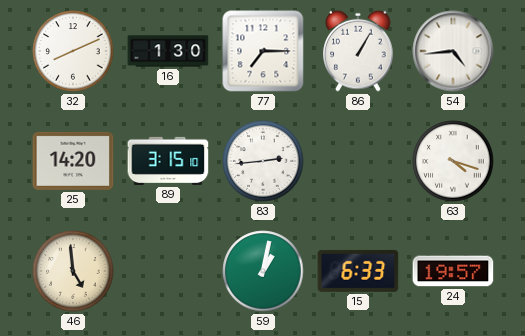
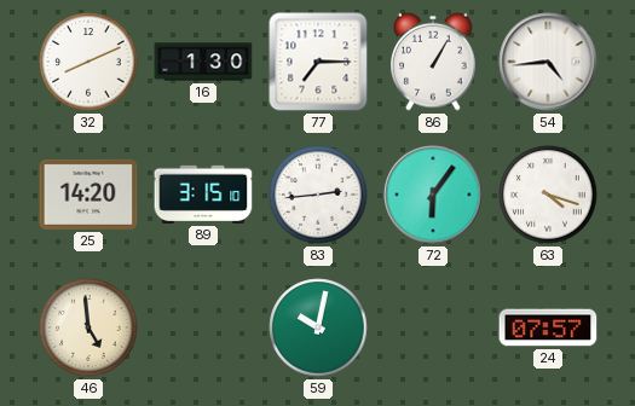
72: none -> 6:06 (433, 195)
59: 1:02 -> 10:02 (318, 327)
15: 6:33 -> none (358, 271)
24: 19:57 -> 07:57 (548, 327)
